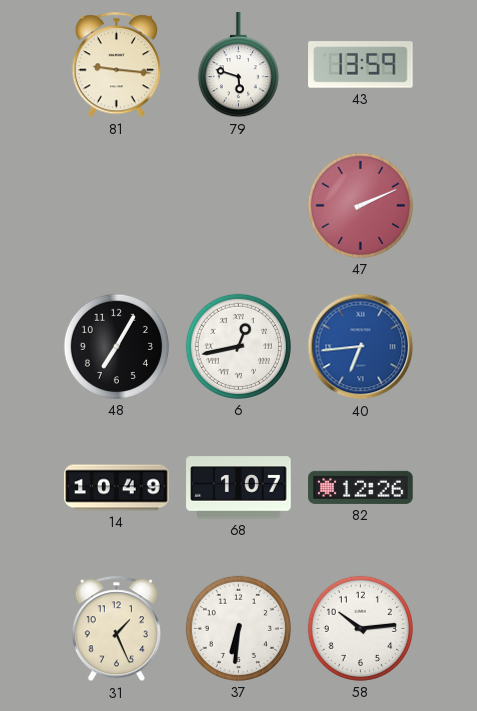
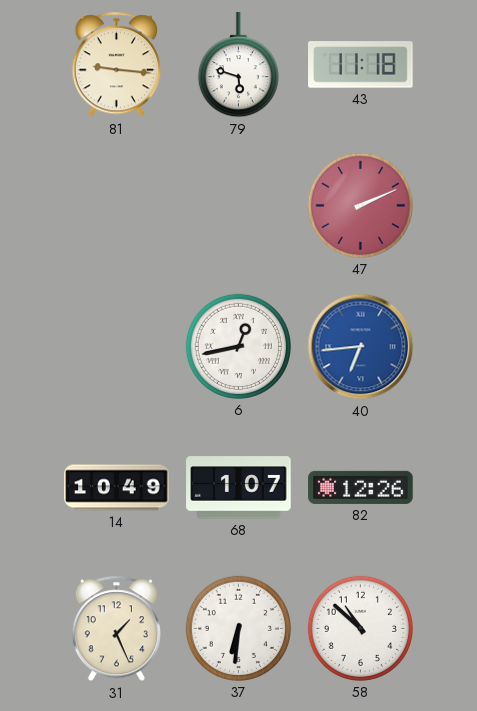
43: 13:59 -> 11:18 (361, 65)
48: 7:05 -> none (116, 346)
58: 10:14 -> 10:52 (360, 628)
